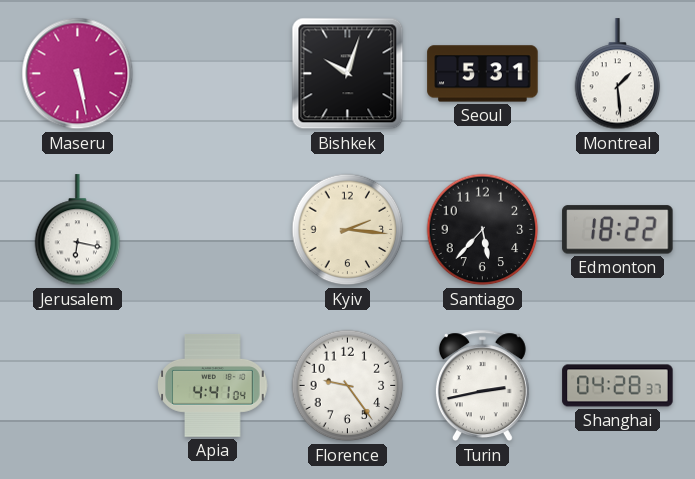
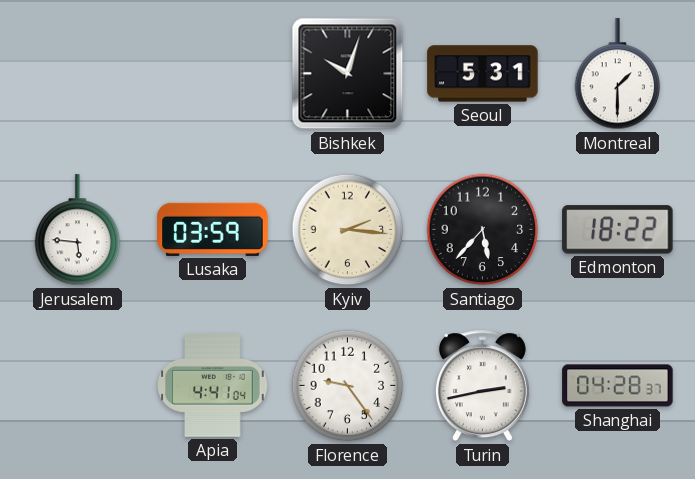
Maseru: 5:28 -> none (78, 74)
Montreal: 1:29 -> 1:30 (618, 74)
Jerusalem: 6:17 -> 5:46 (78, 230)
Lusaka: none -> 03:59 (213, 229)
